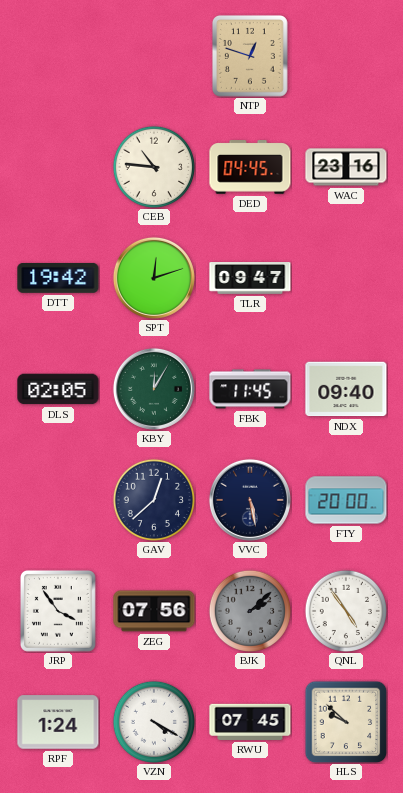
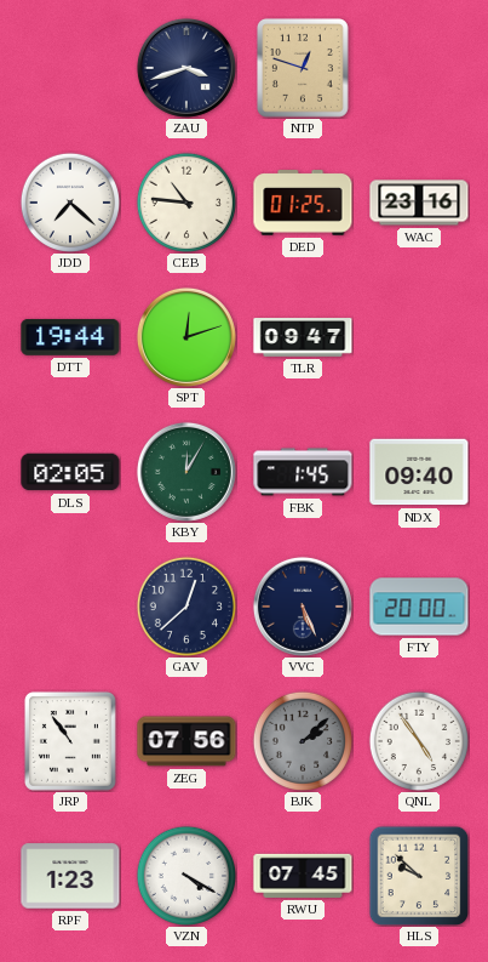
ZAU: none -> 3:42 (186, 68)
JDD: none -> 7:22 (69, 201)
DED: 04:45 -> 01:25 (303, 203)
DTT: 19:42 -> 19:44 (70, 337)
FBK: 11:45 -> 1:45 (303, 472)
VVC: 5:28 -> 5:26 (303, 607)
JRP: 3:54 -> 10:54 (70, 741)
RPF: 1:24 -> 1:23 (70, 876)
